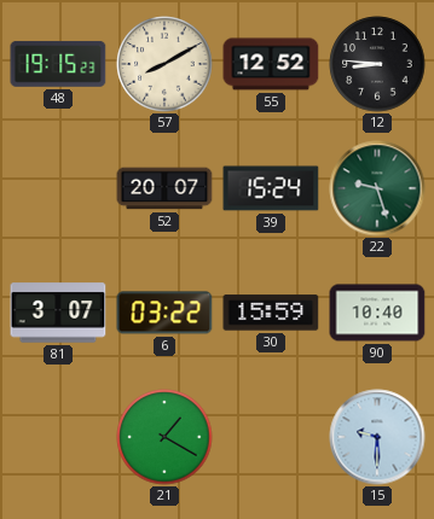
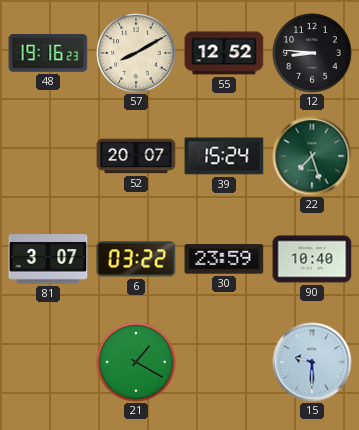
48: 19:15 -> 19:16 (48, 53)
22: 9:27 -> 7:27 (312, 156)
30: 15:59 -> 23:59 (224, 259)
